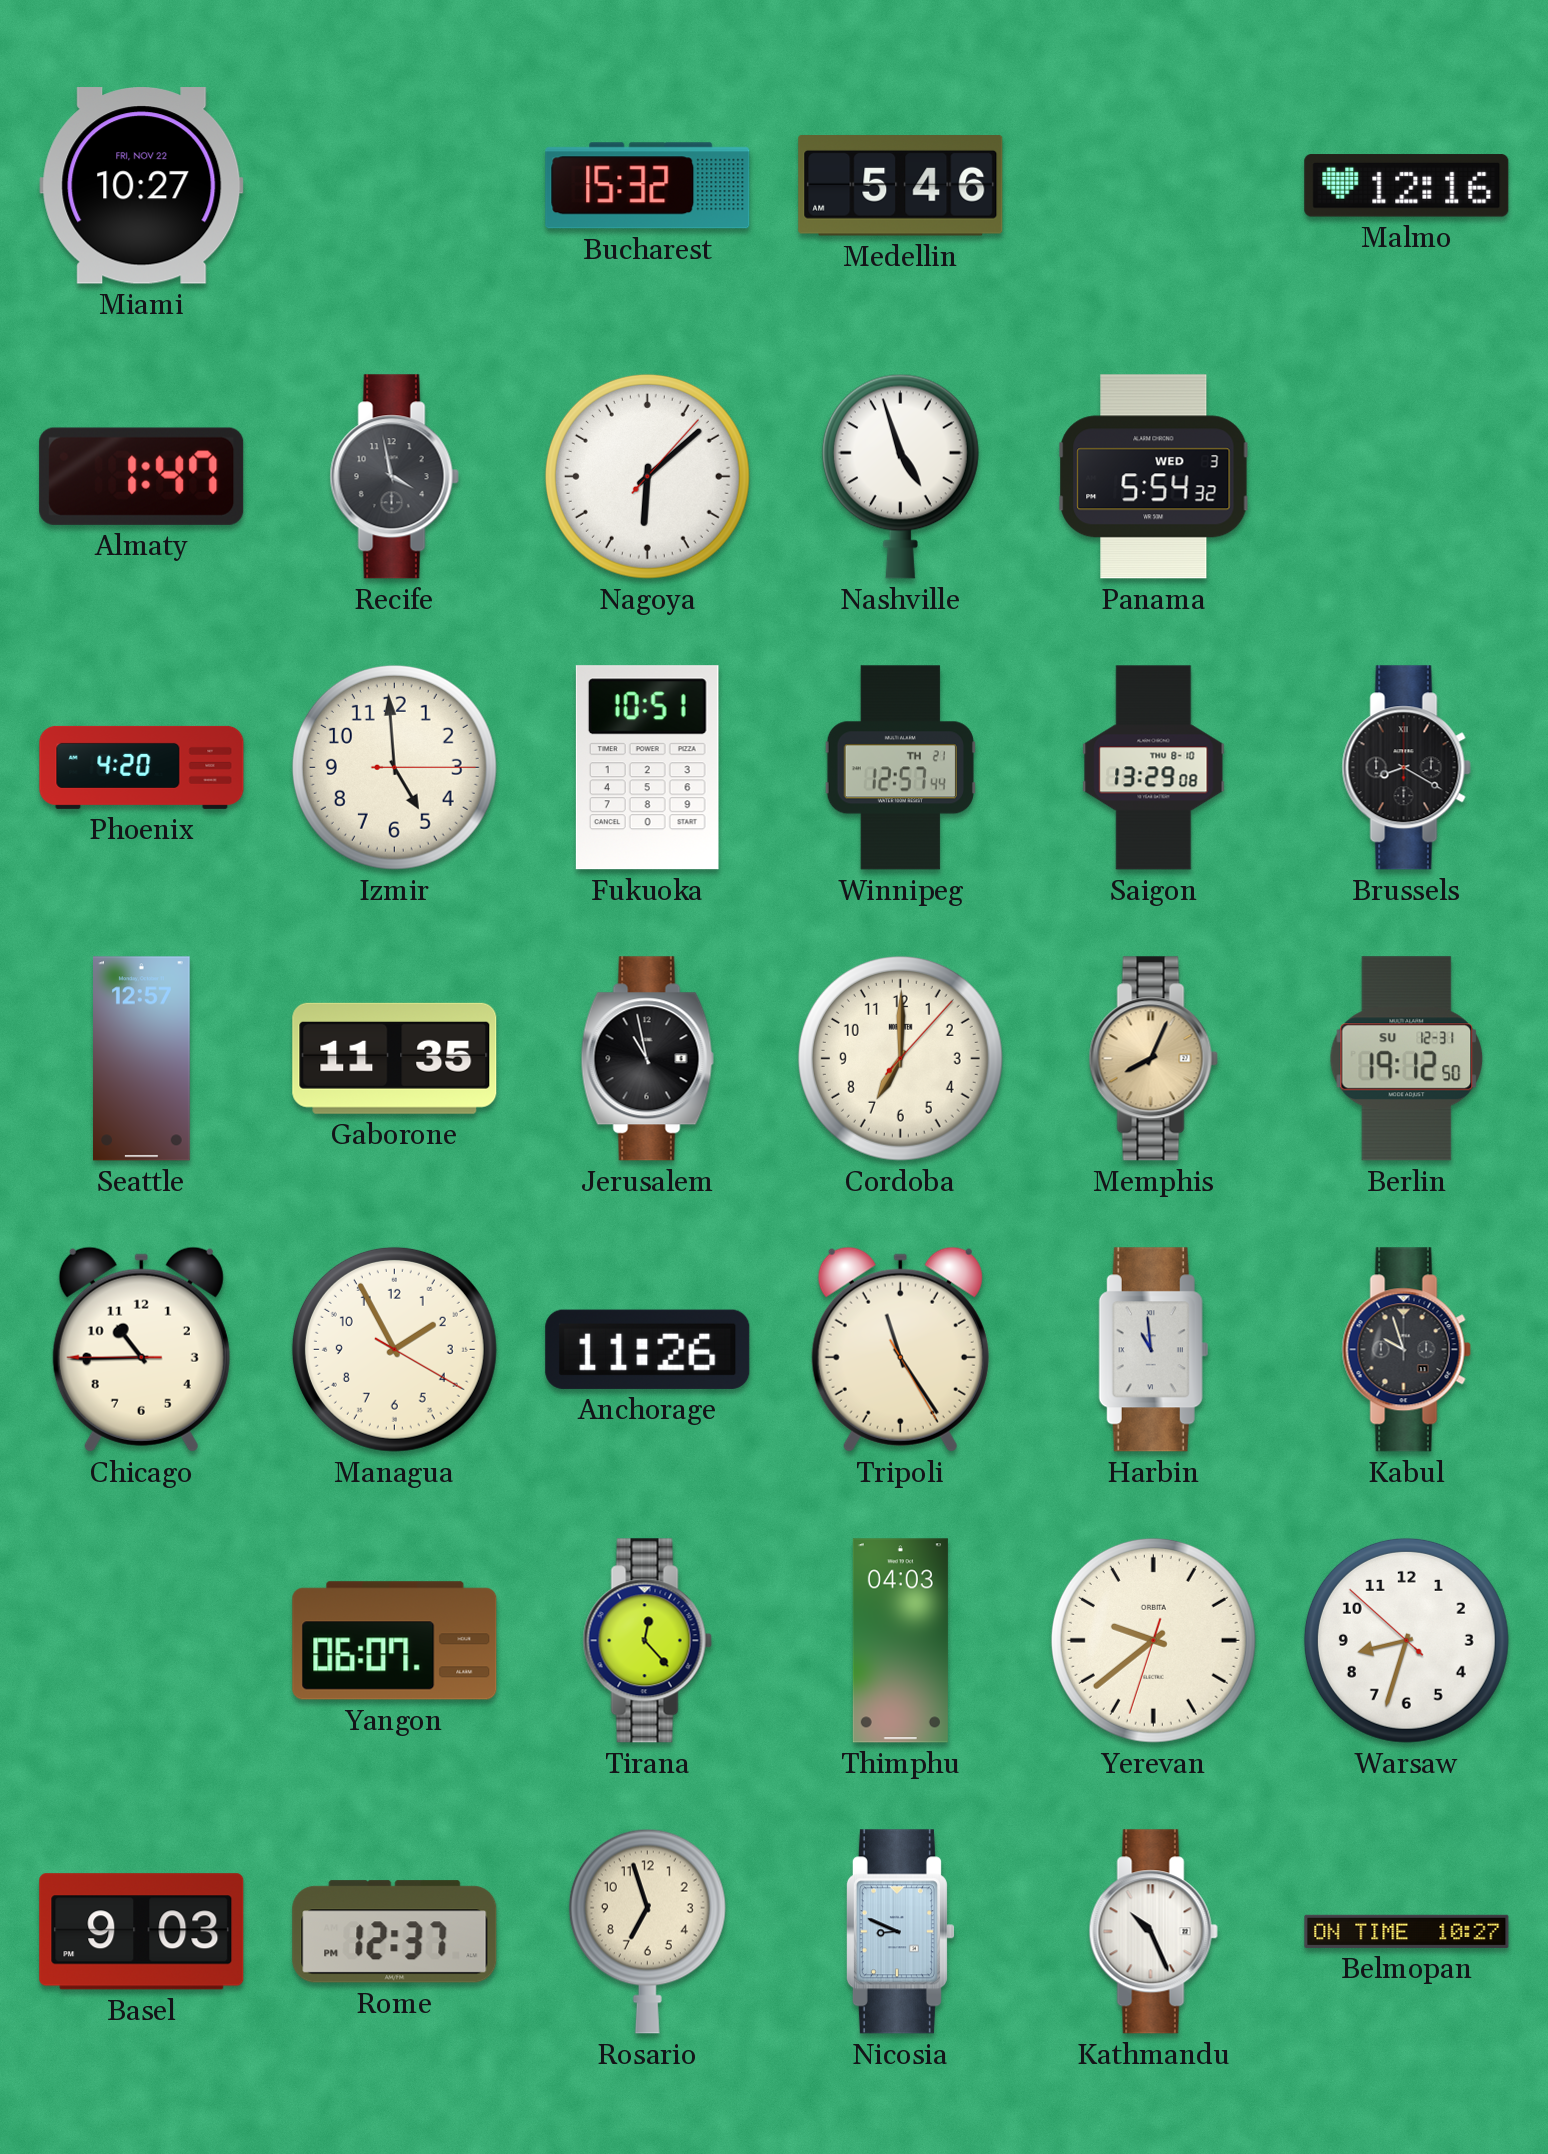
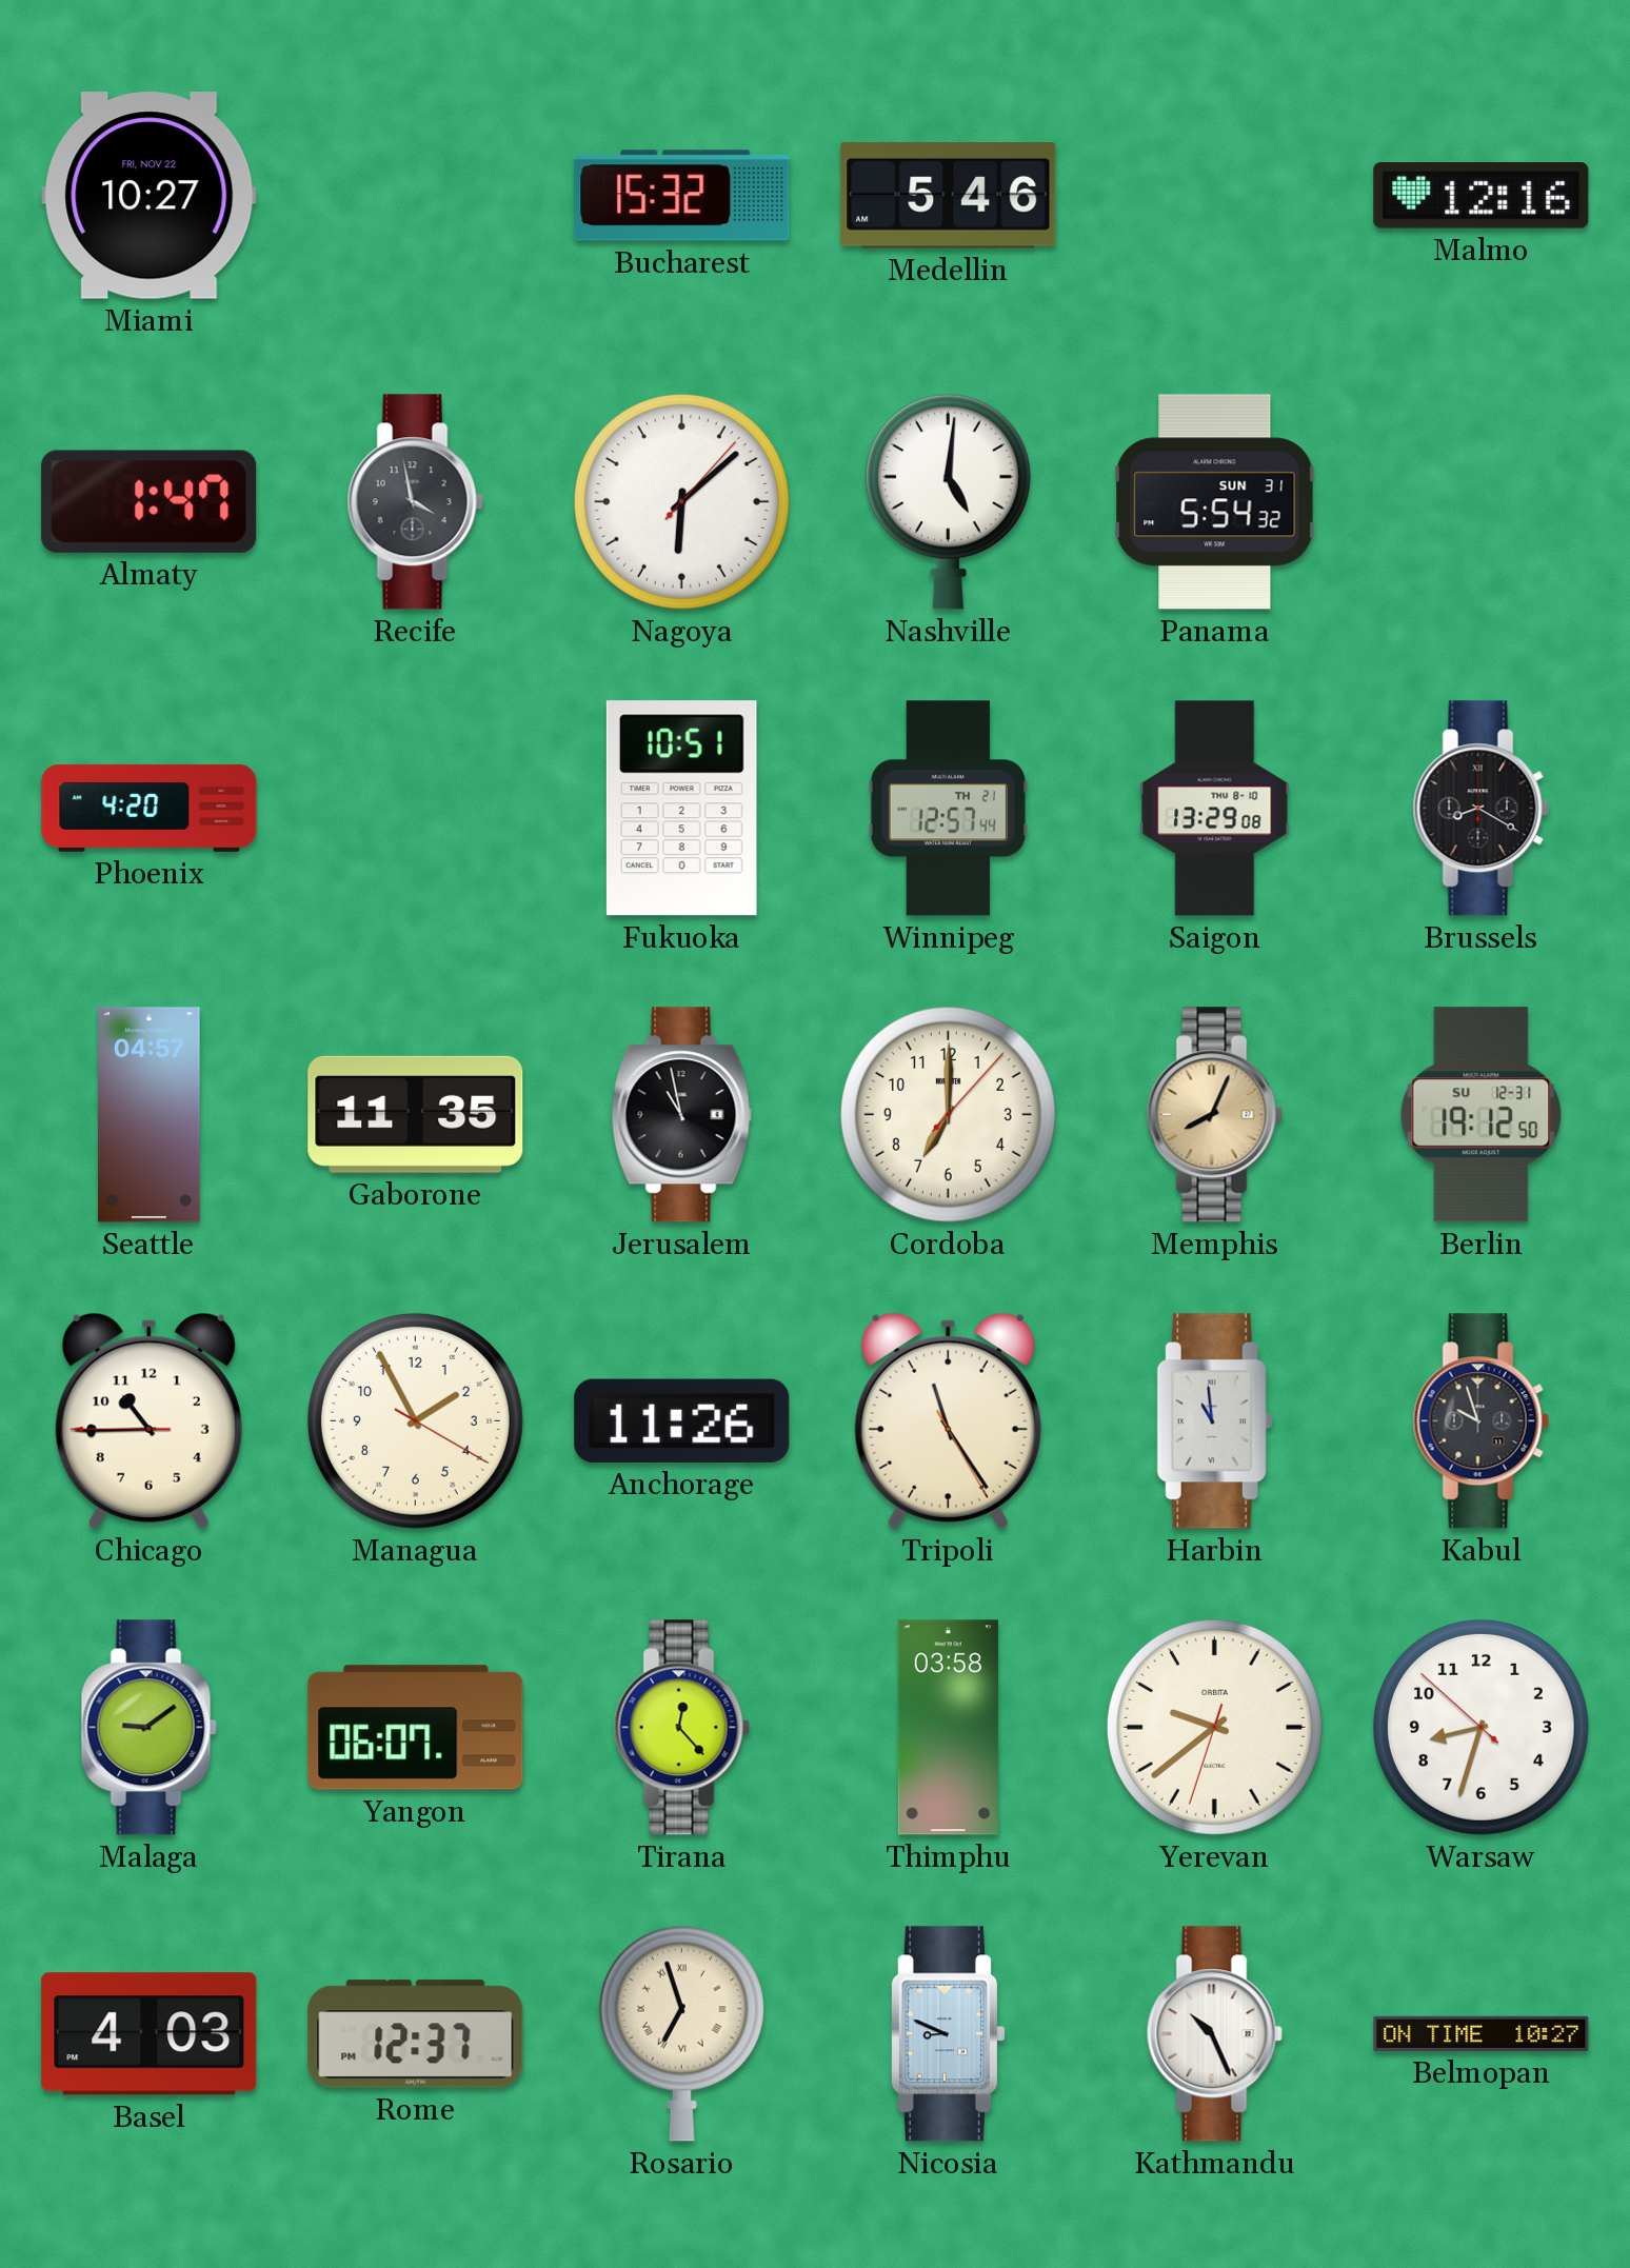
Nashville: 4:57 -> 5:01 (948, 501)
Panama date: WED 3 -> SUN 31 (1215, 502)
Izmir: 4:59 -> none (394, 767)
Seattle: 12:57 -> 04:57 (150, 1115)
Malaga: none -> 9:09 (148, 1728)
Thimphu: 04:03 -> 03:58 (948, 1728)
Basel: 9:03 -> 4:03 (150, 2034)
Rosario numerals: Arabic -> Roman (681, 2033)
